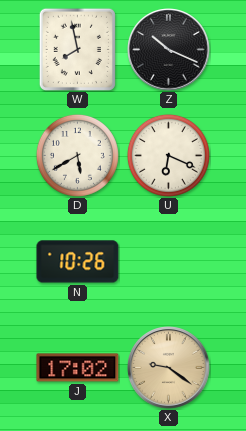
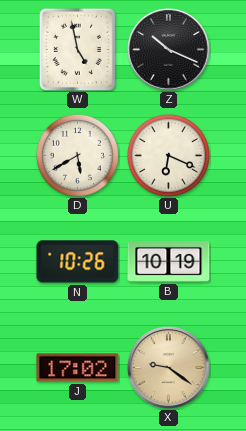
W: 7:58 -> 4:58 (77, 49)
B: none -> 10:19 (169, 262)
